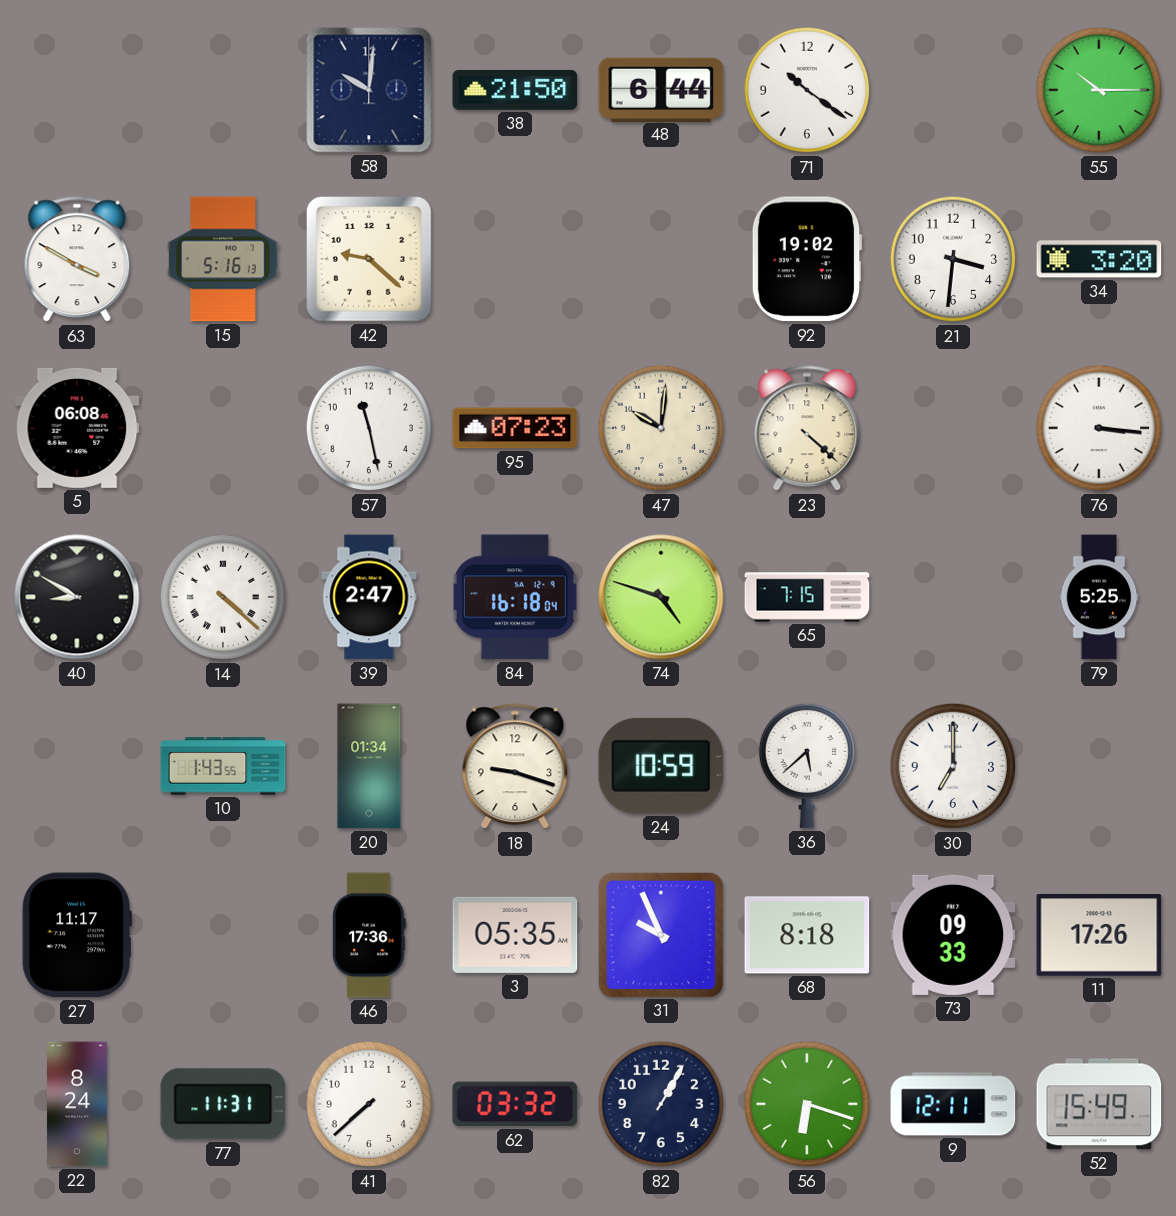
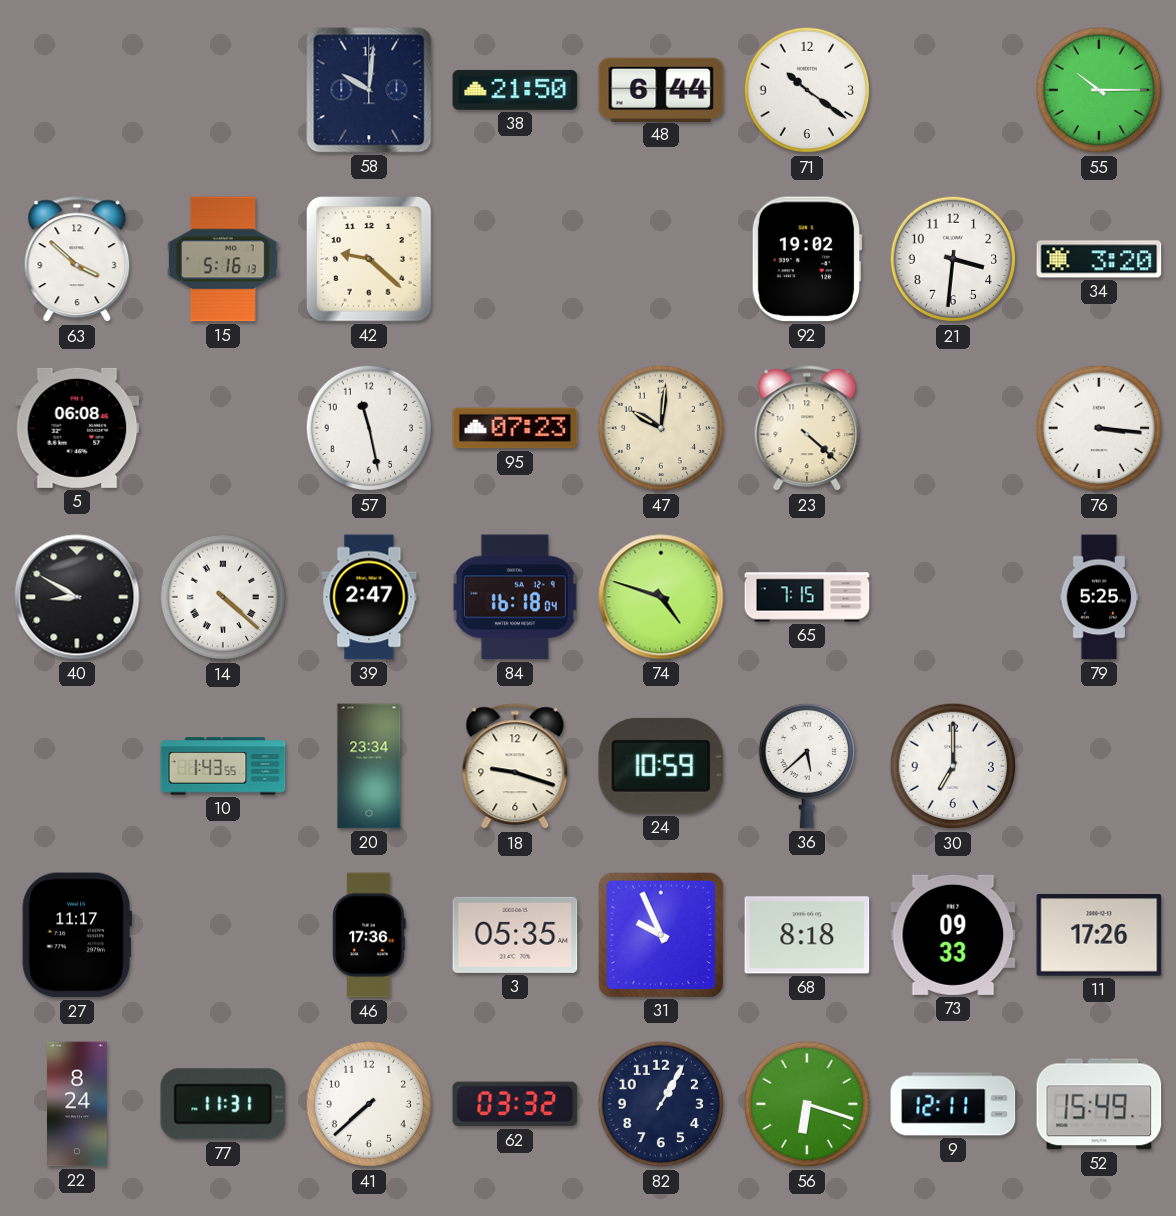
63: 3:50 -> 3:52 (77, 260)
20: 01:34 -> 23:34 (369, 766)
